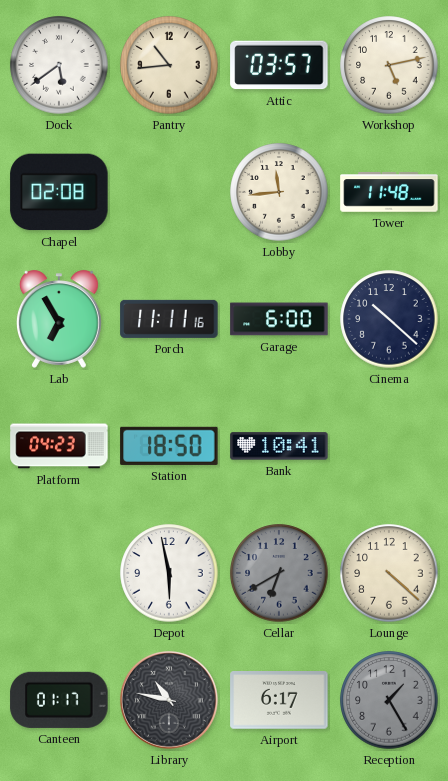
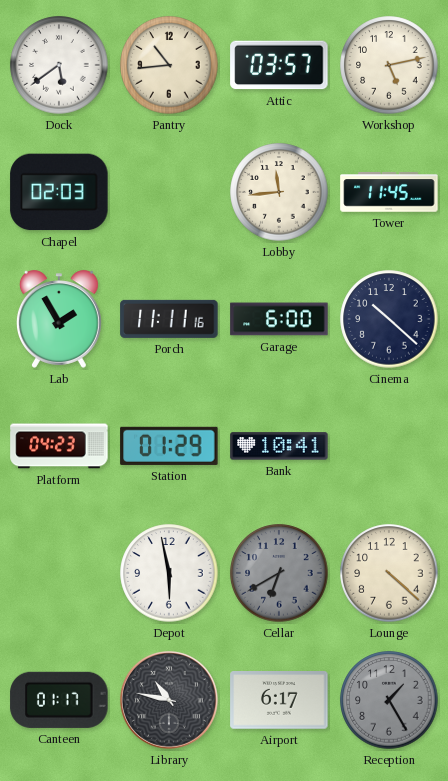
Chapel: 02:08 -> 02:03 (59, 192)
Tower: 11:48 -> 11:45 (389, 192)
Lab: 6:55 -> 1:55 (59, 319)
Station: 18:50 -> 01:29 (169, 446)
